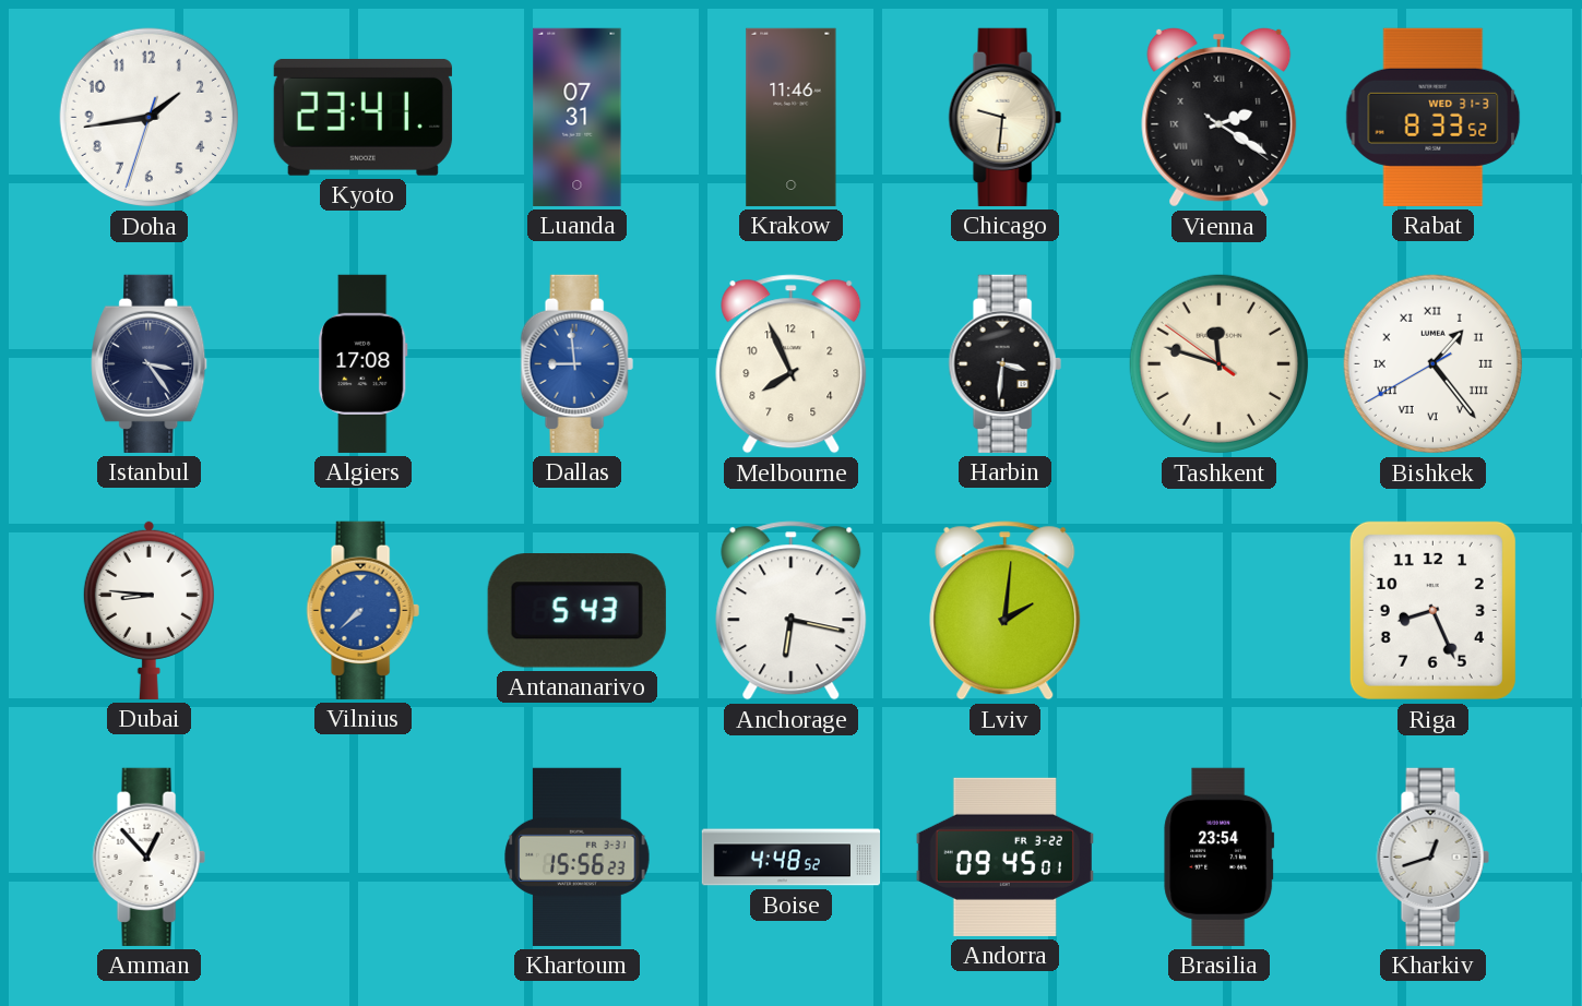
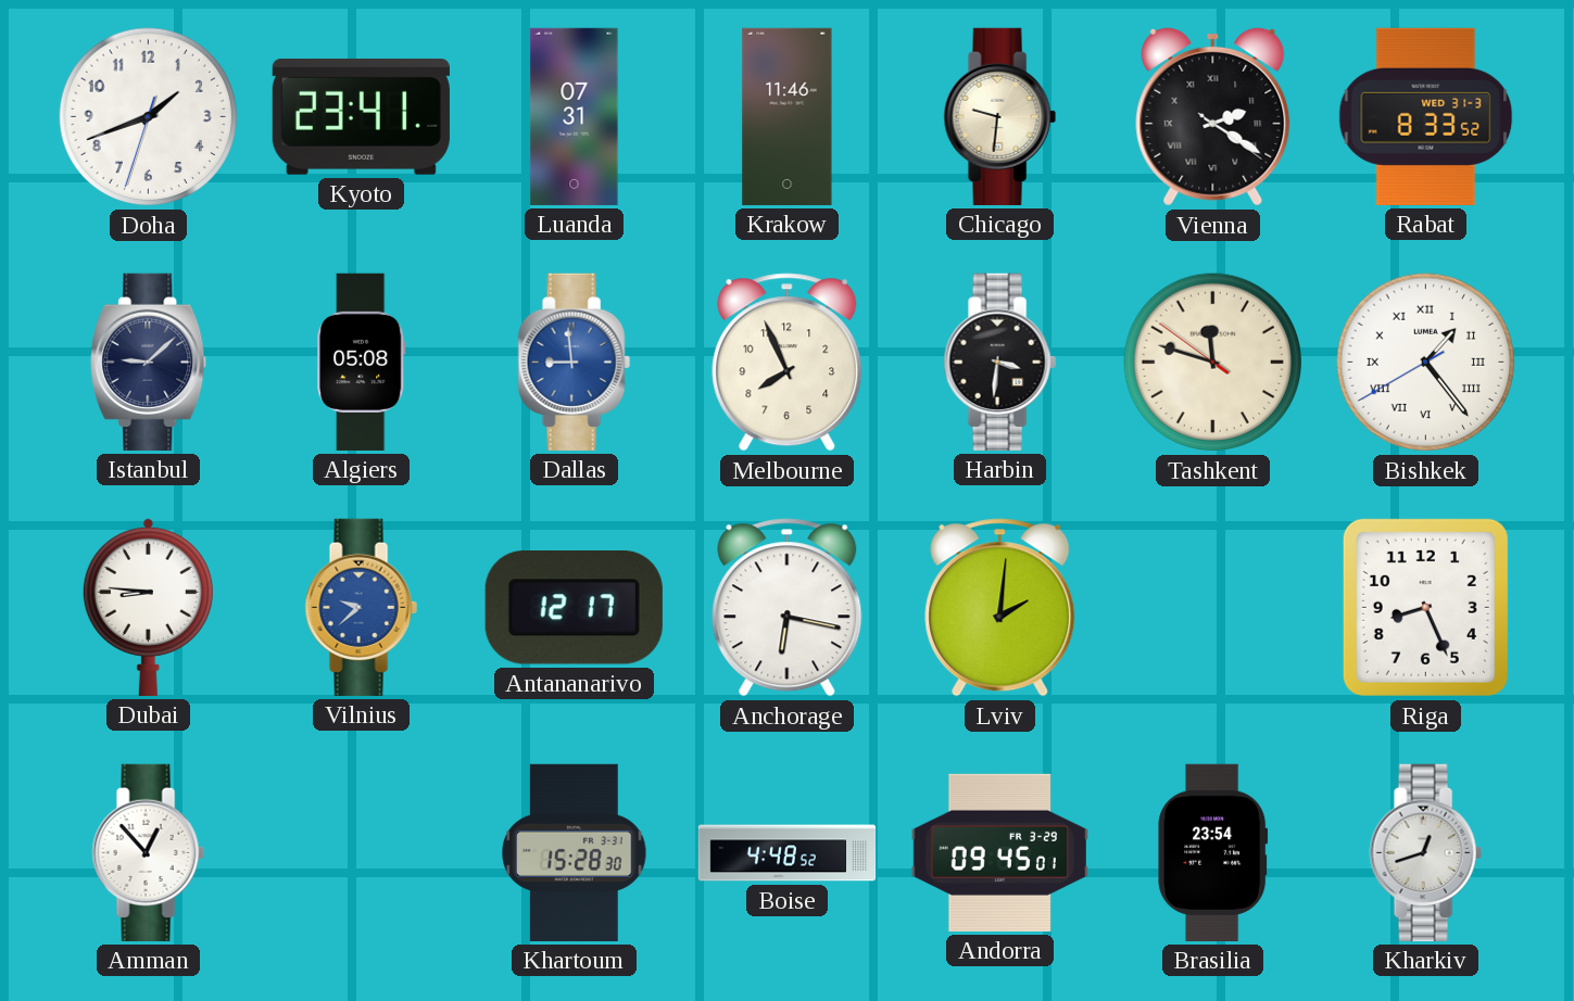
Doha: 1:43 -> 1:41 (149, 117)
Istanbul: 3:24 -> 9:08 (149, 362)
Algiers: 17:08 -> 05:08 (362, 362)
Vilnius: 7:38 -> 9:38 (361, 607)
Antananarivo: 5:43 -> 12:17 (574, 608)
Khartoum: 15:56 -> 15:28 (575, 852)
Andorra date: FR 3-22 -> FR 3-29 (999, 852)
